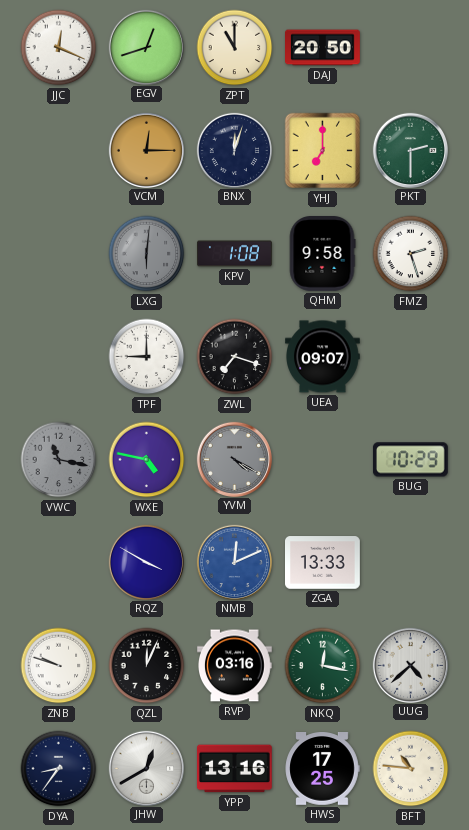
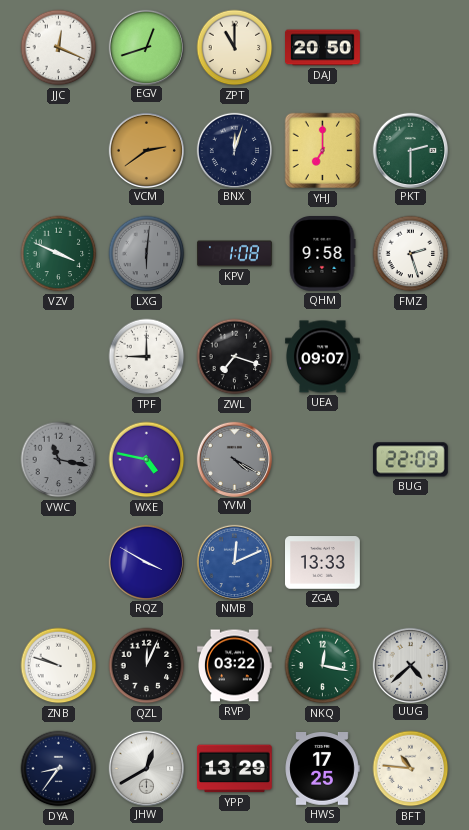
VCM: 12:15 -> 2:39 (146, 150)
VZV: none -> 3:49 (59, 254)
BUG: 10:29 -> 22:09 (410, 460)
RVP: 03:16 -> 03:22 (235, 666)
YPP: 13:16 -> 13:29 (235, 769)
